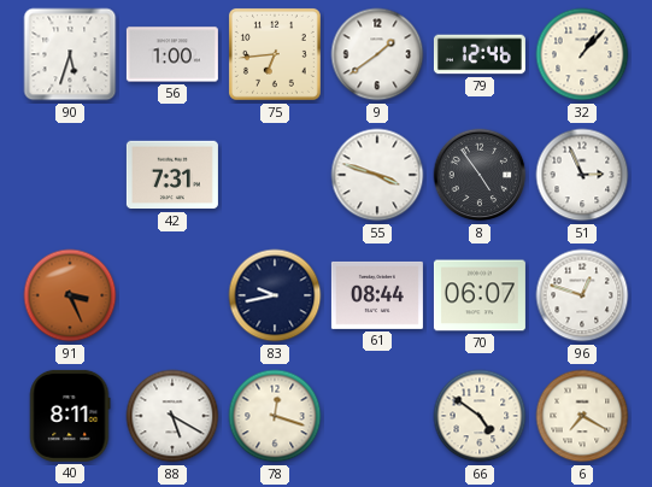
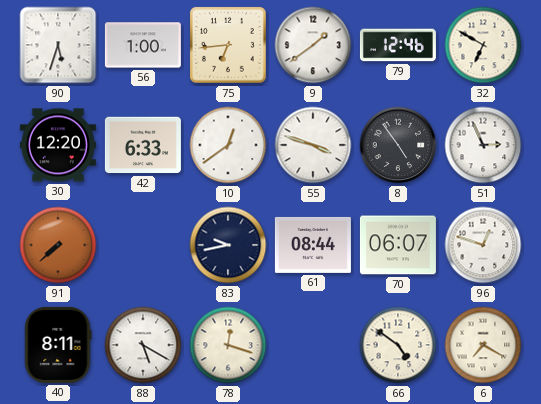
32: 1:07 -> 6:50 (483, 45)
30: none -> 12:20 (58, 145)
42: 7:31 -> 6:33 (143, 145)
10: none -> 12:39 (228, 145)
91: 3:26 -> 7:38 (58, 245)
